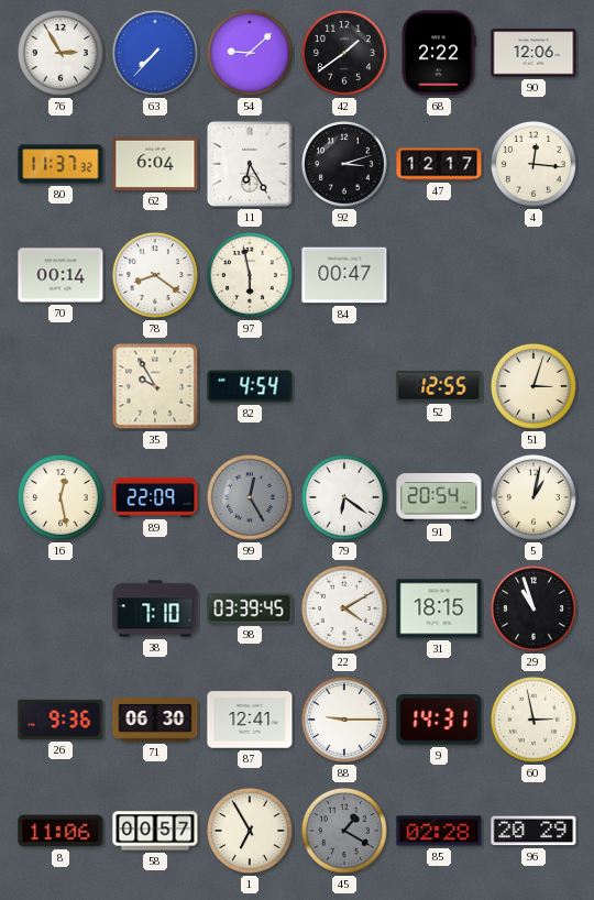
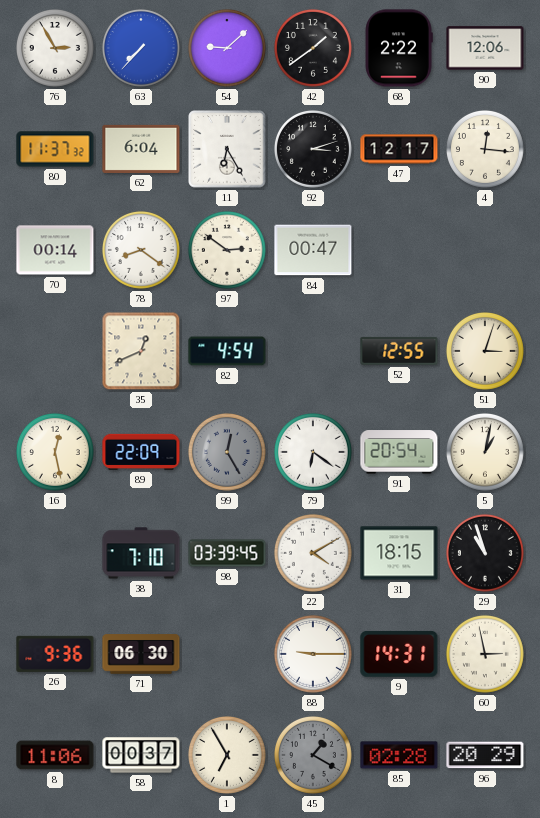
97: 5:58 -> 2:51 (227, 250)
35: 9:55 -> 12:41 (141, 351)
87: 12:41 -> none (250, 720)
58: 00:57 -> 00:37 (141, 755)
